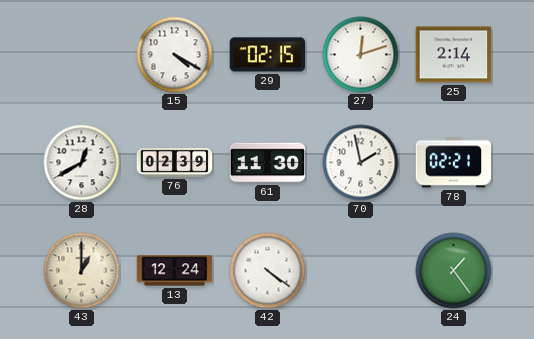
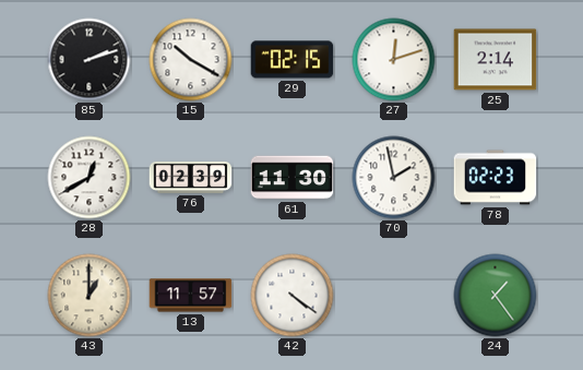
85: none -> 2:12 (90, 60)
15: 4:20 -> 10:20 (191, 60)
78: 02:21 -> 02:23 (496, 178)
13: 12:24 -> 11:57 (191, 296)
